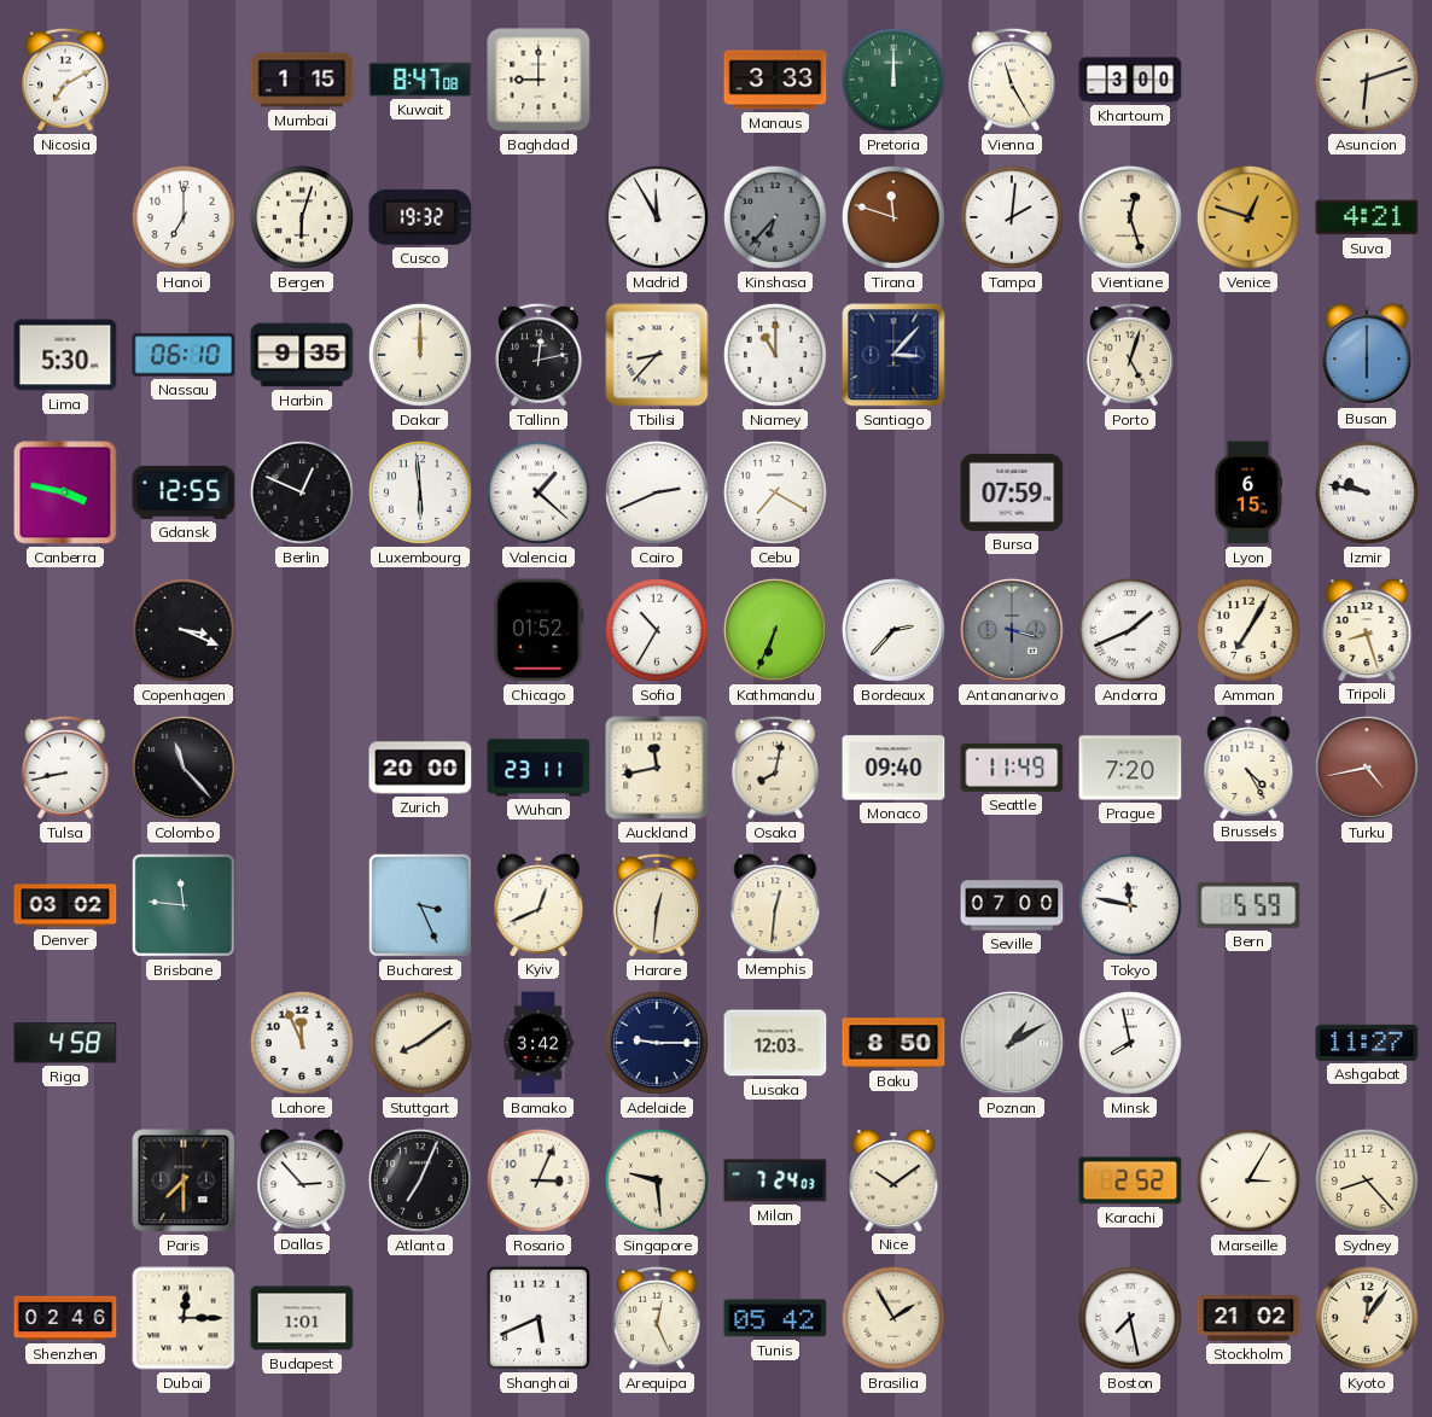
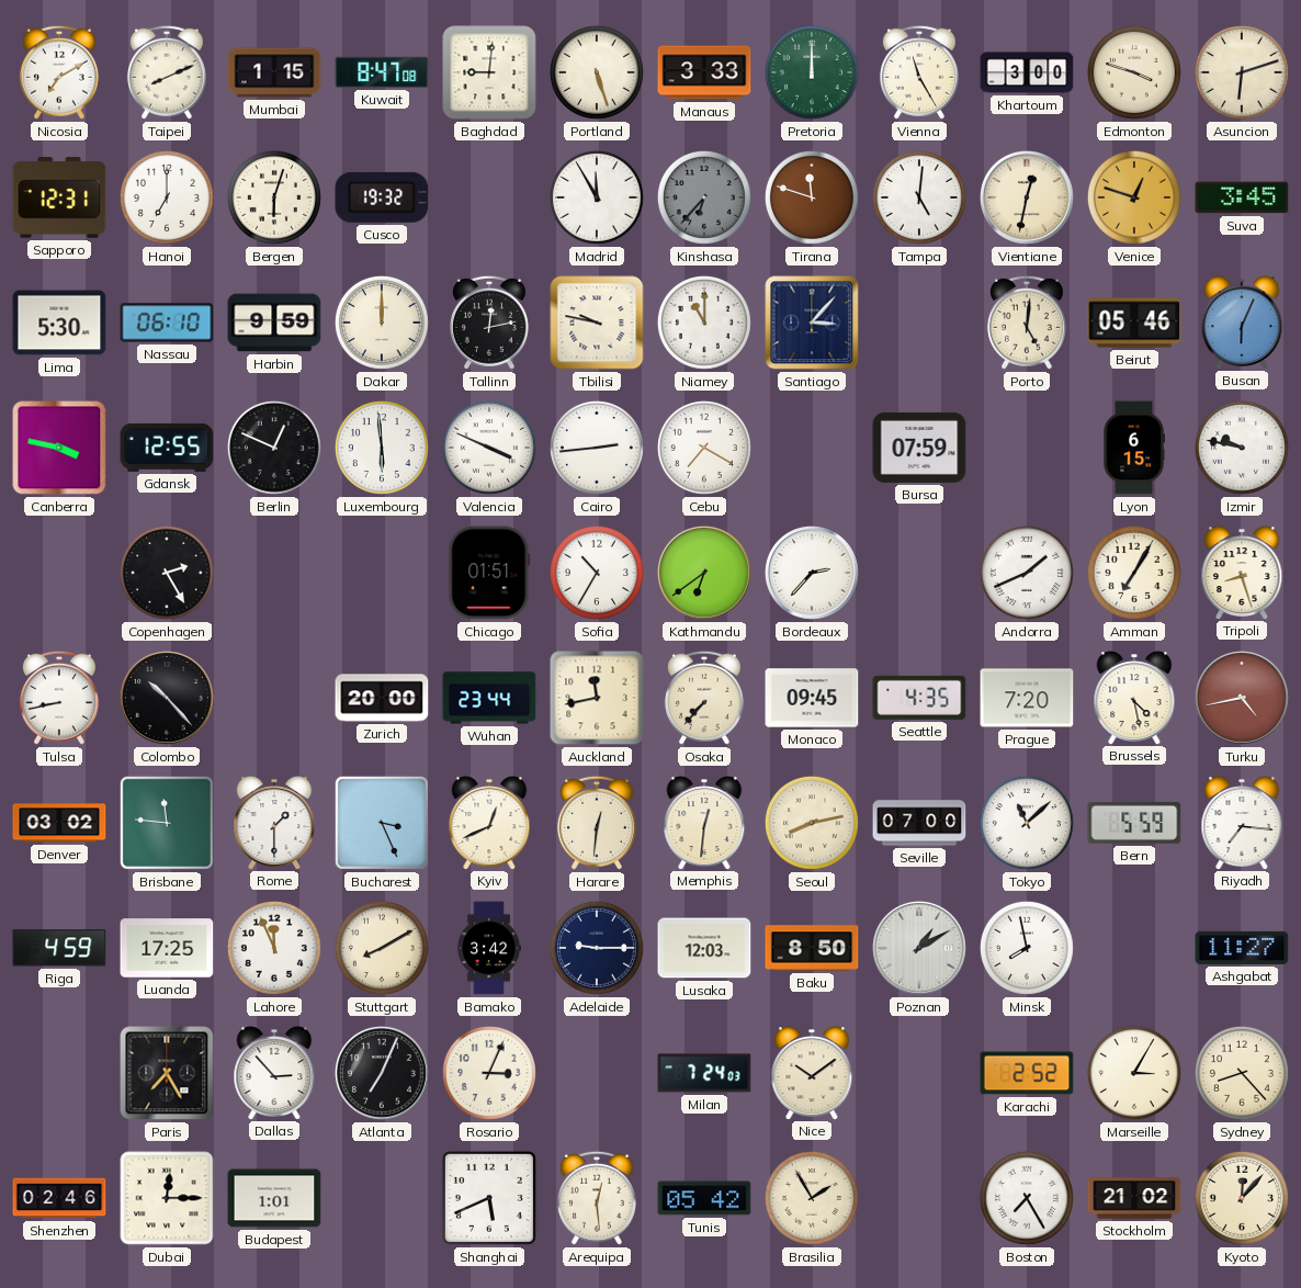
Taipei: none -> 8:11 (167, 72)
Baghdad: 9:00 -> 9:01 (489, 72)
Portland: none -> 5:27 (597, 72)
Edmonton: none -> 3:48 (1134, 72)
Sapporo: none -> 12:31 (59, 197)
Tampa: 2:01 -> 5:01 (919, 197)
Vientiane: 12:27 -> 12:32 (1027, 197)
Suva: 4:21 -> 3:45 (1242, 197)
Harbin: 9:35 -> 9:59 (274, 323)
Tbilisi: 8:37 -> 9:47 (597, 323)
Porto: 5:03 -> 5:01 (1027, 323)
Beirut: none -> 05:46 (1134, 323)
Busan: 6:00 -> 6:04 (1242, 323)
Valencia: 1:22 -> 3:49 (489, 448)
Cairo: 2:41 -> 2:44 (597, 448)
Copenhagen: 3:19 -> 2:25 (167, 573)
Chicago: 01:52 -> 01:51 (489, 573)
Kathmandu: 6:34 -> 6:39 (704, 573)
Antananarivo: 3:30 -> none (1012, 630)
Colombo: 11:23 -> 10:23 (167, 698)
Wuhan: 23:11 -> 23:44 (489, 698)
Osaka: 8:02 -> 7:37 (704, 698)
Monaco: 09:40 -> 09:45 (812, 698)
Seattle: 11:49 -> 4:35 (919, 698)
Brussels: 4:25 -> 4:28 (1134, 698)
Rome: none -> 1:30 (274, 823)
Seoul: none -> 8:13 (812, 823)
Tokyo: 11:47 -> 11:08 (1027, 823)
Riyadh: none -> 7:16 (1242, 823)
Riga: 4:58 -> 4:59 (59, 948)
Luanda: none -> 17:25 (167, 948)
Stuttgart: 8:09 -> 8:10 (382, 948)
Paris: 7:30 -> 7:25 (167, 1073)
Singapore: 9:29 -> none (657, 1180)
Arequipa: 12:26 -> 12:29 (597, 1198)
Boston: 7:28 -> 7:25 (1027, 1198)
Kyoto: 12:06 -> 12:07 (1242, 1198)
